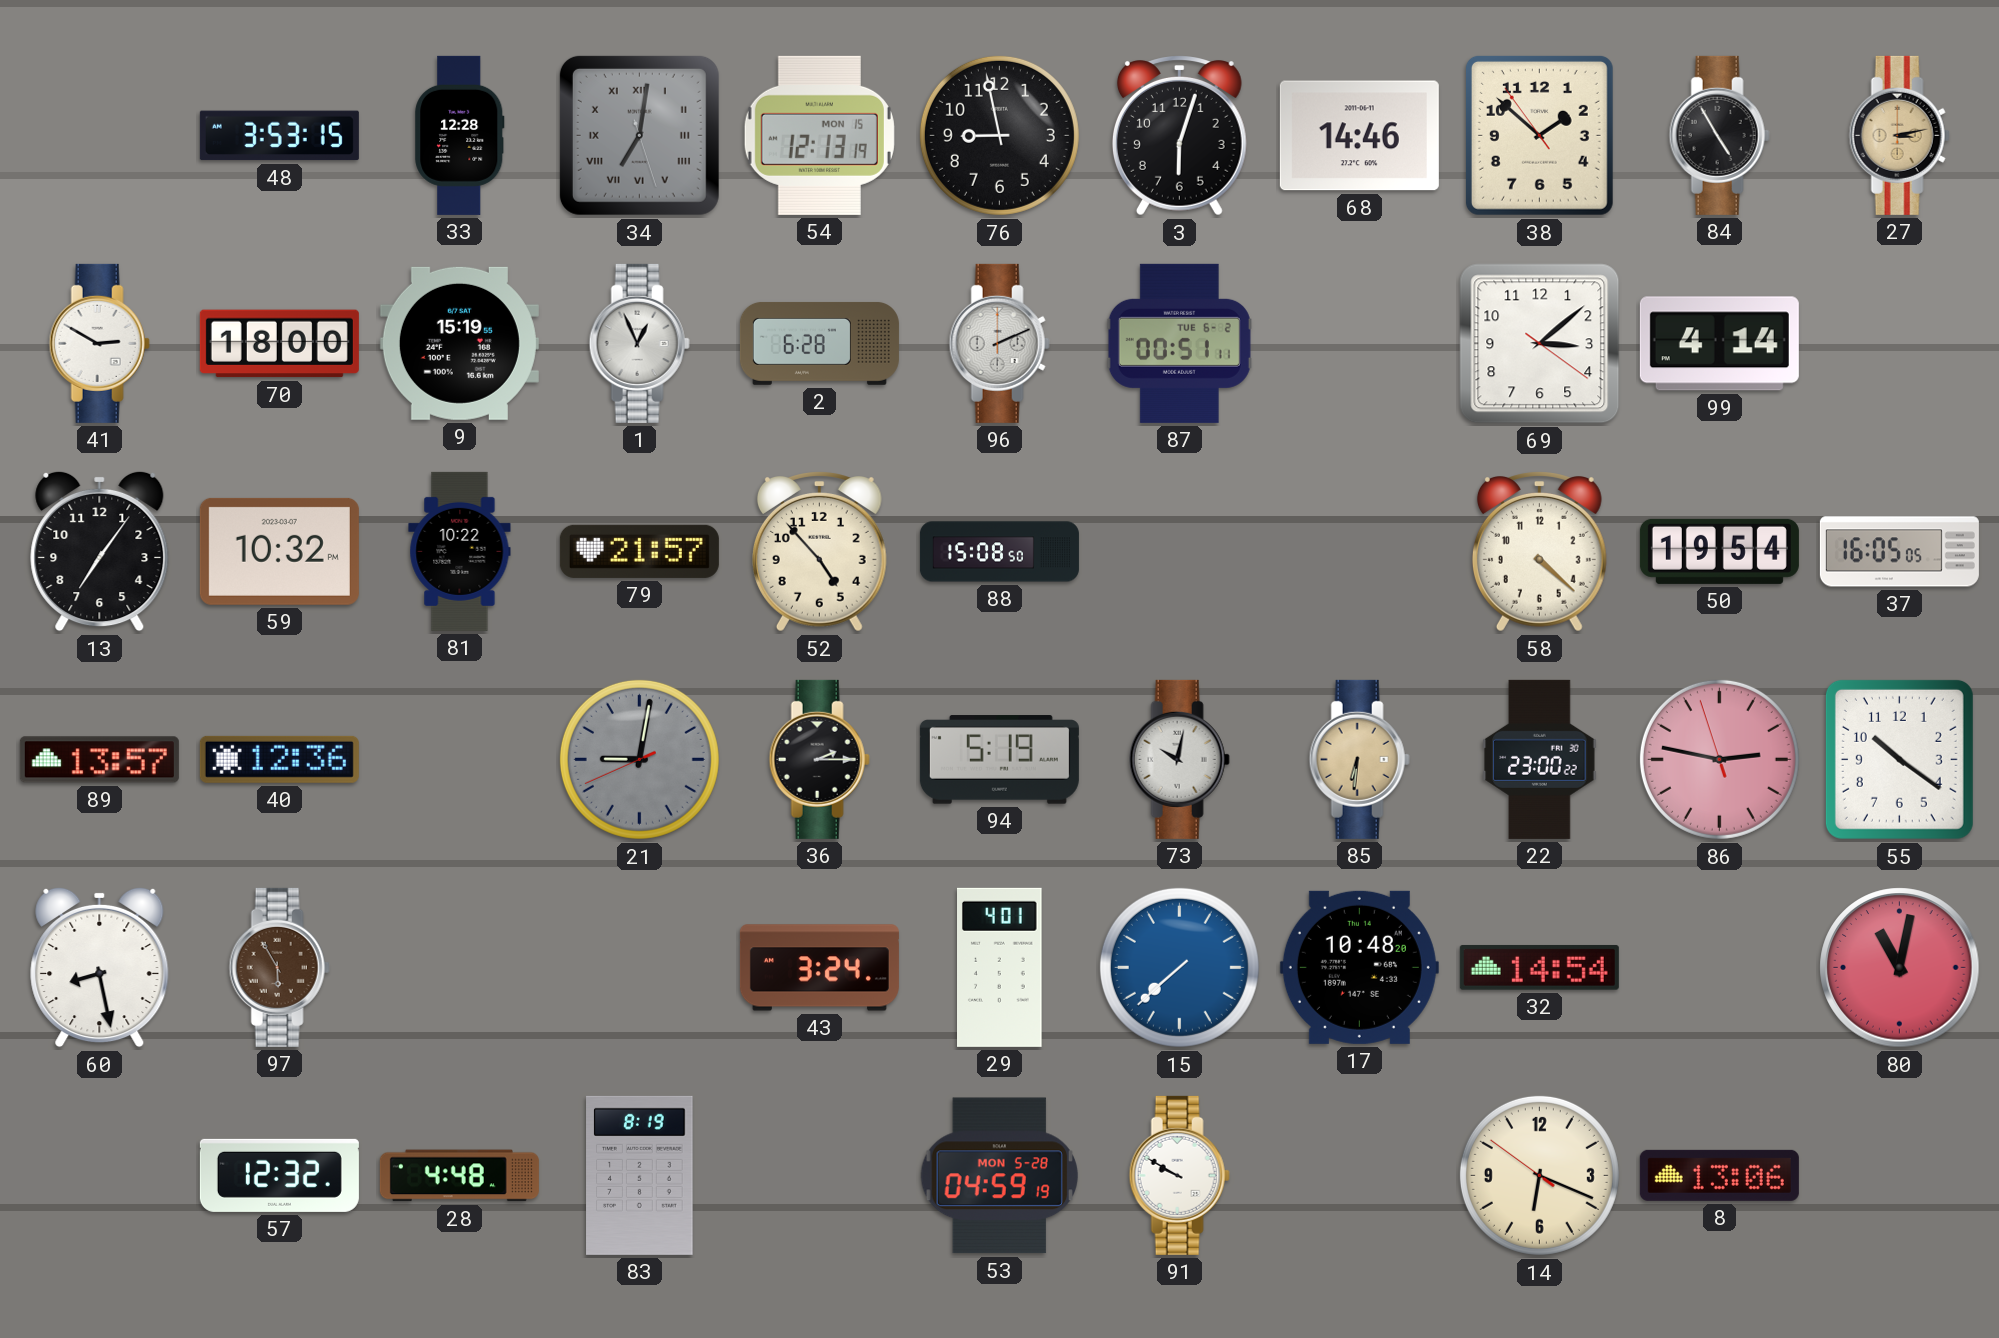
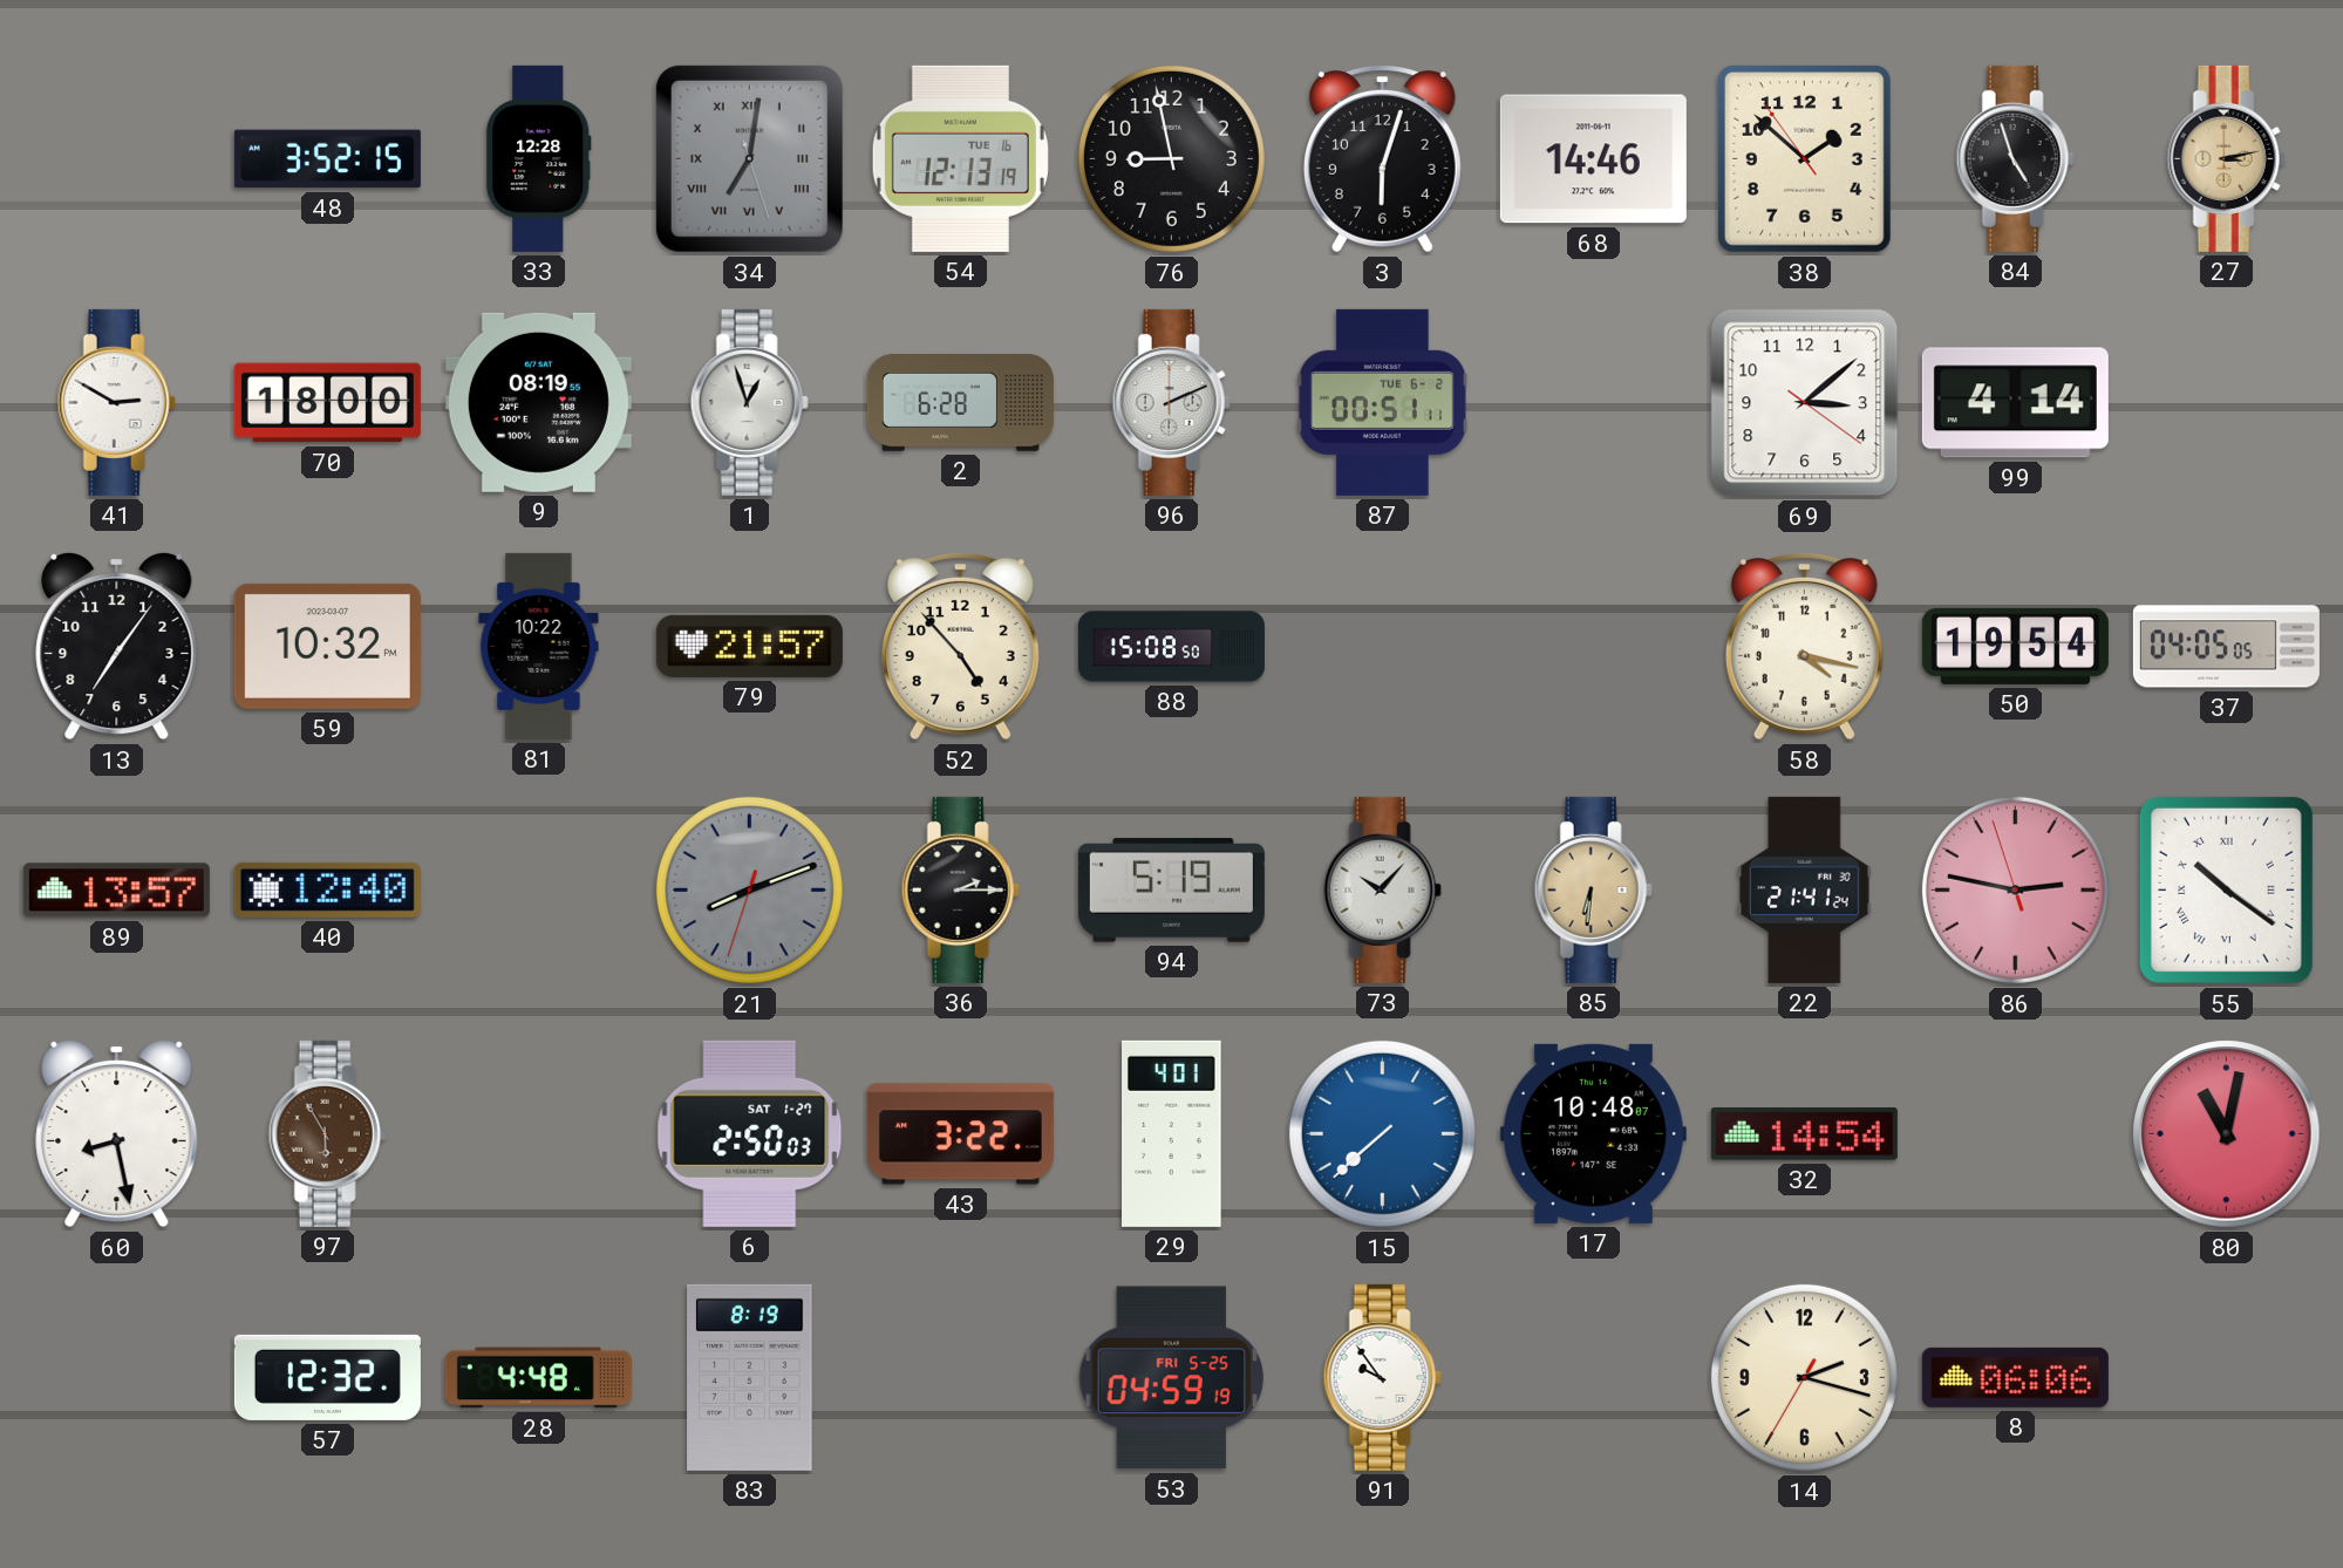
48: 3:53 -> 3:52 (327, 159)
54 date: MON 15 -> TUE 16 (960, 158)
84: 4:55 -> 4:57 (2015, 158)
9: 15:19 -> 08:19 (538, 402)
1: 12:56 -> 12:57 (749, 402)
58: 4:22 -> 4:17 (1804, 647)
37: 16:05 -> 04:05 (2226, 647)
40: 12:36 -> 12:40 (327, 889)
21: 9:01 -> 8:11 (749, 889)
73: 10:02 -> 10:07 (1382, 889)
22: 23:00 -> 21:41 (1805, 889)
55 numerals: Arabic -> Roman (2226, 889)
6: none -> 2:50 (750, 1133)
43: 3:24 -> 3:22 (960, 1134)
17: 10:48:20 -> 10:48:07 (1593, 1133)
53 date: MON 5-28 -> FRI 5-25 (1171, 1378)
91: 9:50 -> 9:54 (1382, 1377)
14: 6:18 -> 2:17 (1804, 1377)
8: 13:06 -> 06:06 (2015, 1377)
